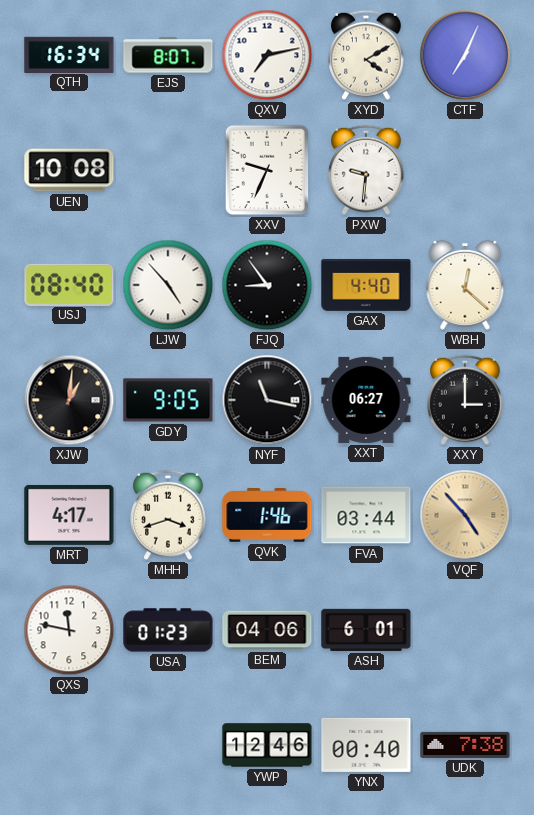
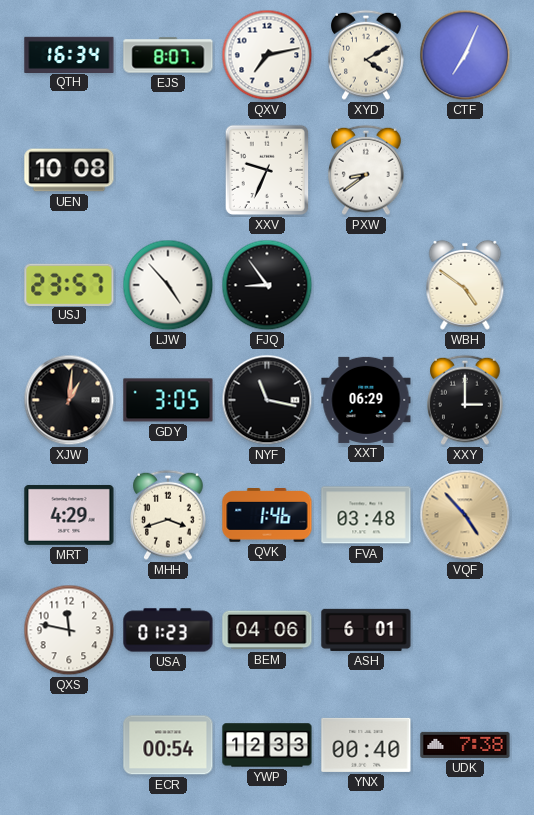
PXW: 9:31 -> 8:39 (367, 170)
USJ: 08:40 -> 23:57 (69, 284)
GAX: 4:40 -> none (366, 285)
WBH: 12:22 -> 4:51 (465, 285)
GDY: 9:05 -> 3:05 (168, 400)
XXT: 06:27 -> 06:29 (366, 400)
MRT: 4:17 -> 4:29 (69, 515)
FVA: 03:44 -> 03:48 (366, 515)
ECR: none -> 00:54 (168, 745)
YWP: 12:46 -> 12:33 (267, 745)
